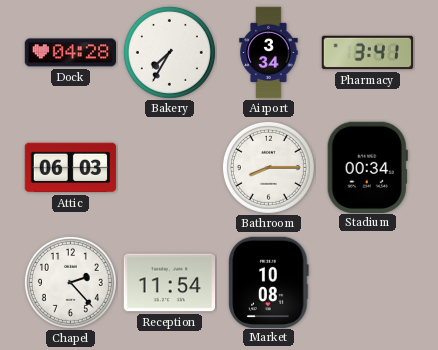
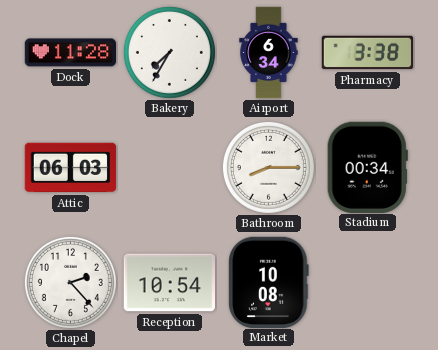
Dock: 04:28 -> 11:28 (71, 53)
Airport: 3:34 -> 6:34 (269, 53)
Pharmacy: 3:41 -> 3:38 (368, 53)
Reception: 11:54 -> 10:54 (170, 283)
